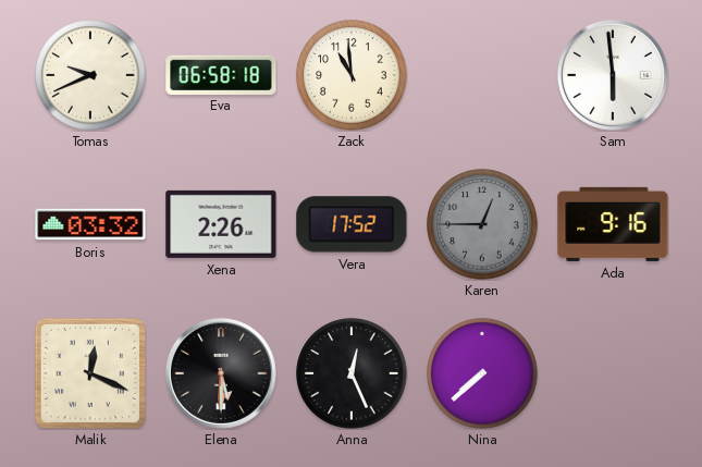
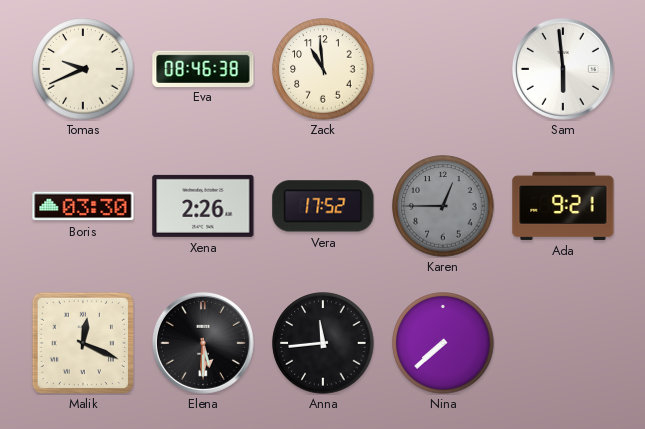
Eva: 06:58 -> 08:46 (203, 68)
Boris: 03:32 -> 03:30 (83, 206)
Ada: 9:16 -> 9:21 (563, 206)
Anna: 12:26 -> 11:44 (323, 343)
